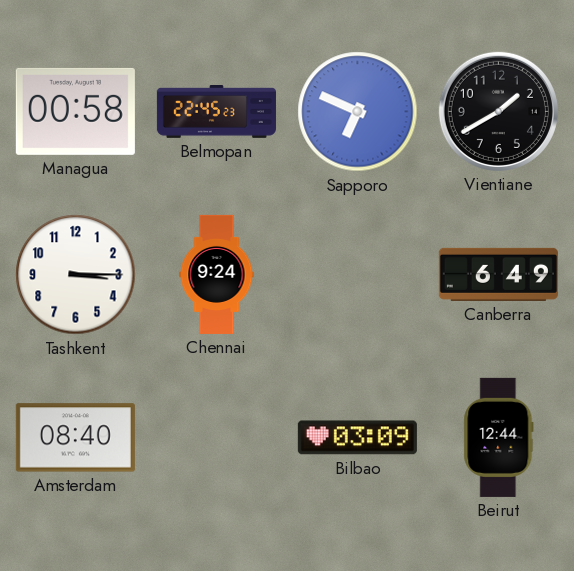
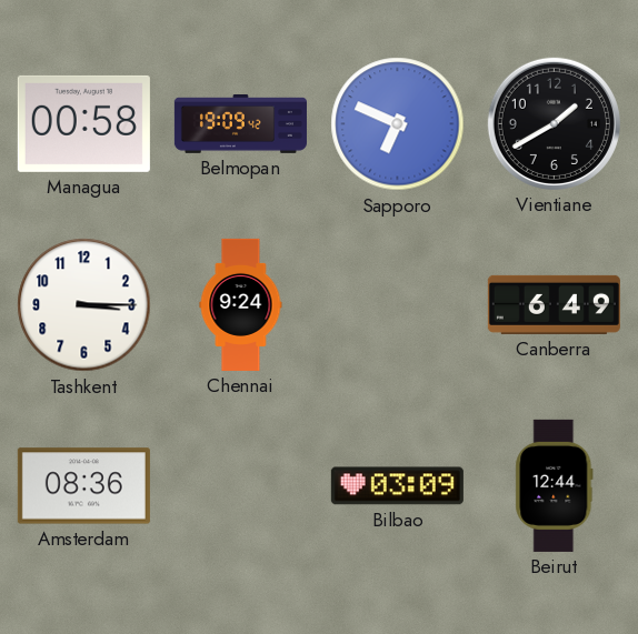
Belmopan: 22:45 -> 19:09 (240, 124)
Amsterdam: 08:40 -> 08:36 (83, 486)
